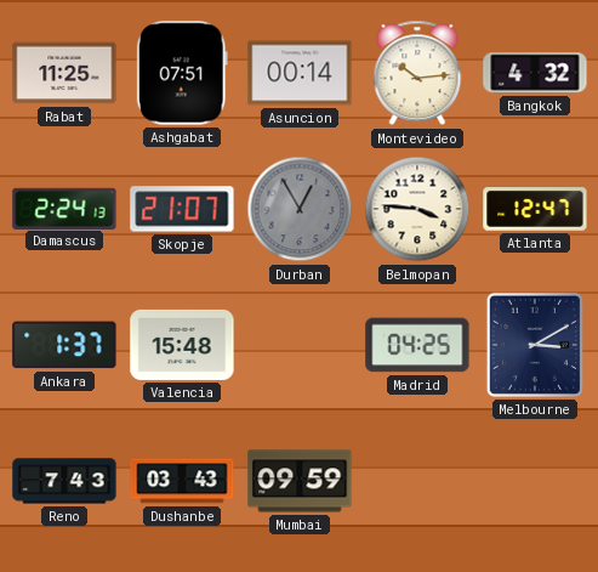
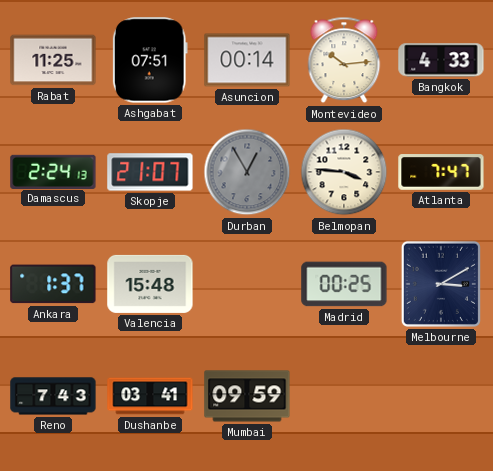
Bangkok: 4:32 -> 4:33 (441, 60)
Atlanta: 12:47 -> 7:47 (441, 172)
Madrid: 04:25 -> 00:25 (344, 284)
Dushanbe: 03:43 -> 03:41 (150, 396)
